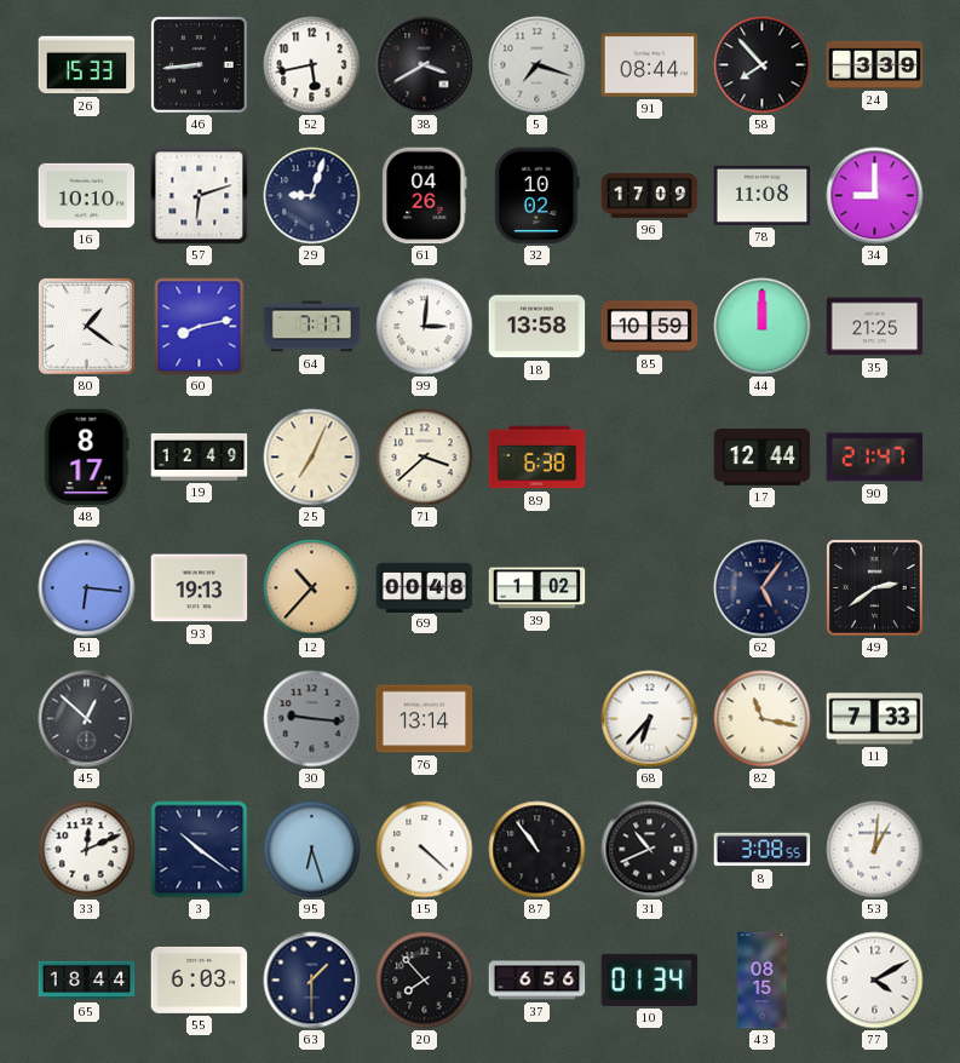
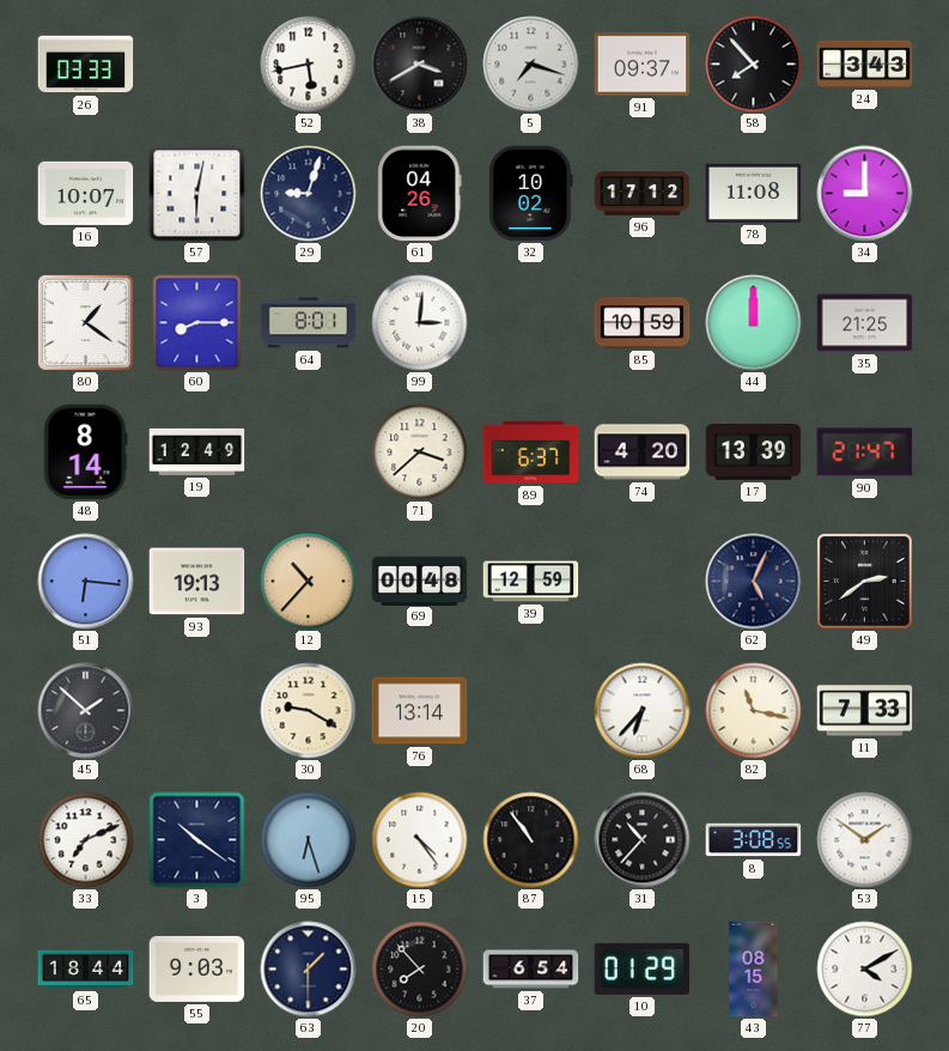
26: 15:33 -> 03:33 (86, 65)
46: 8:44 -> none (200, 65)
91: 08:44 -> 09:37 (643, 65)
24: 3:39 -> 3:43 (865, 63)
16: 10:10 -> 10:07 (86, 193)
57: 6:12 -> 6:02 (197, 194)
96: 17:09 -> 17:12 (643, 194)
60: 8:13 -> 8:15 (197, 323)
64: 7:17 -> 8:01 (309, 323)
18: 13:58 -> none (538, 327)
48: 8:17 -> 8:14 (85, 452)
25: 7:04 -> none (312, 458)
89: 6:38 -> 6:37 (531, 452)
74: none -> 4:20 (643, 452)
17: 12:44 -> 13:39 (754, 452)
39: 1:02 -> 12:59 (531, 582)
62: 5:06 -> 5:04 (754, 582)
45: 12:52 -> 1:52 (86, 711)
30: 9:16 -> 9:20 (309, 711)
30 dial: grey -> cream (309, 711)
33: 12:11 -> 7:11 (86, 840)
15: 4:22 -> 4:24 (420, 840)
31: 10:41 -> 10:37 (643, 840)
53: 1:01 -> 1:51 (865, 840)
55: 6:03 -> 9:03 (197, 968)
37: 6:56 -> 6:54 (531, 970)
10: 01:34 -> 01:29 (643, 968)
